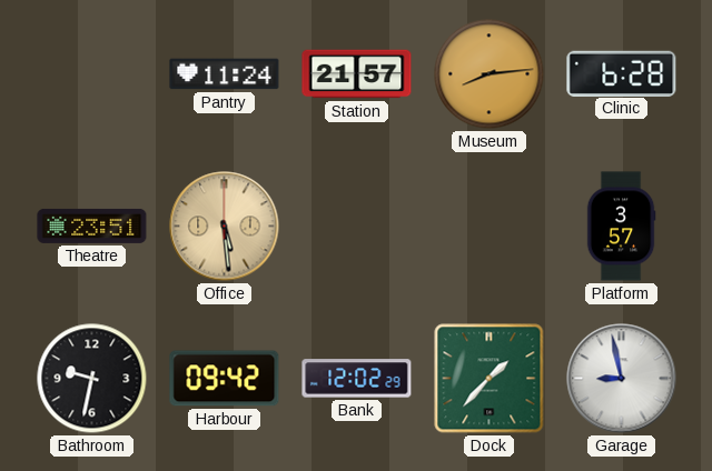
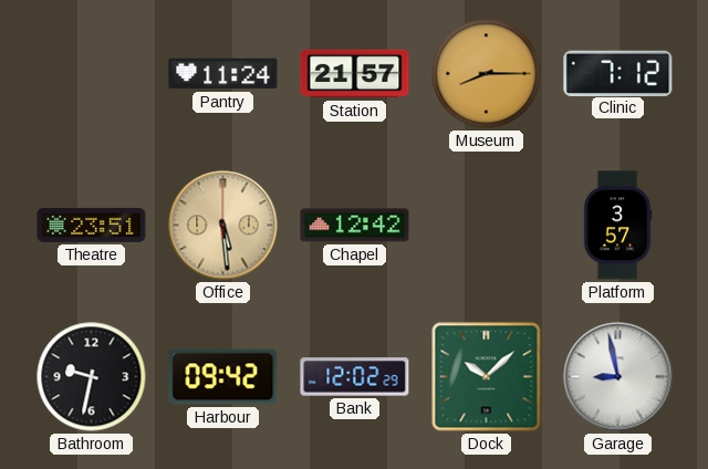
Museum: 8:14 -> 8:15 (487, 74)
Clinic: 6:28 -> 7:12 (618, 73)
Chapel: none -> 12:42 (355, 226)
Dock: 1:37 -> 10:08 (487, 377)
